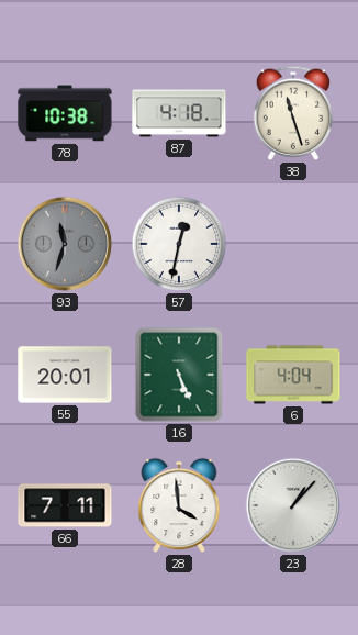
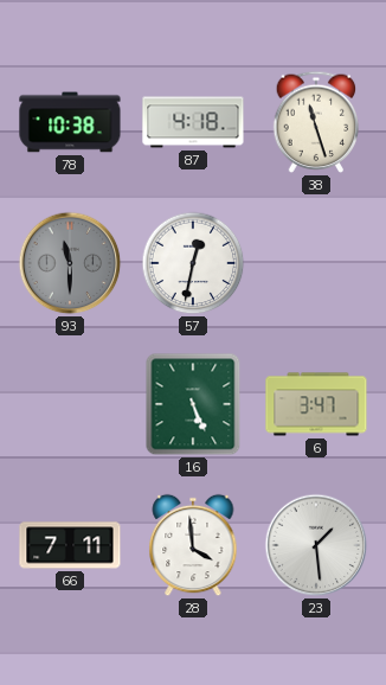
93: 11:33 -> 11:30 (70, 263)
55: 20:01 -> none (65, 375)
6: 4:04 -> 3:47 (316, 404)
23: 1:07 -> 1:29 (316, 545)
